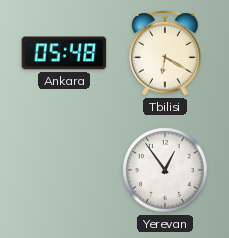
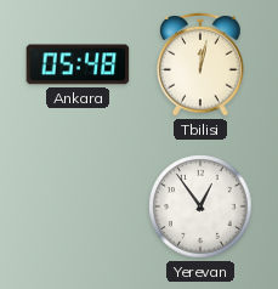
Tbilisi: 6:20 -> 12:02 (200, 64)
